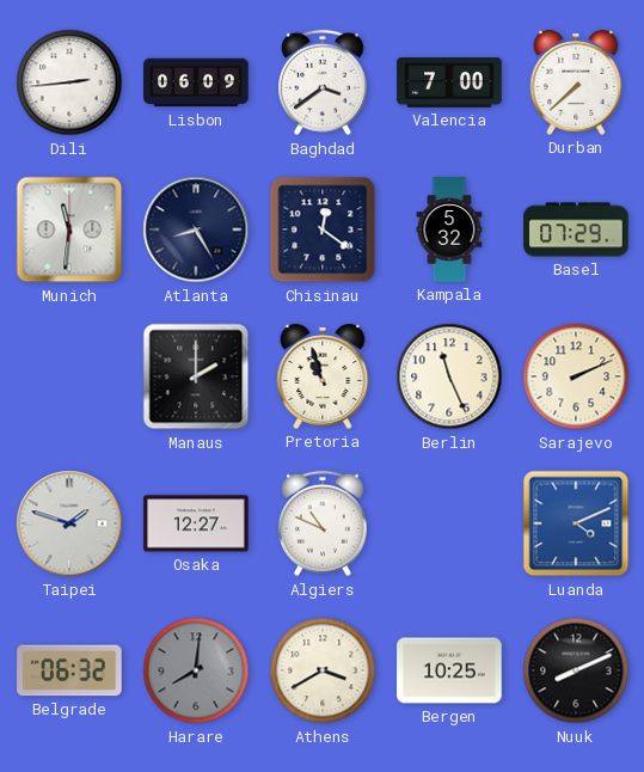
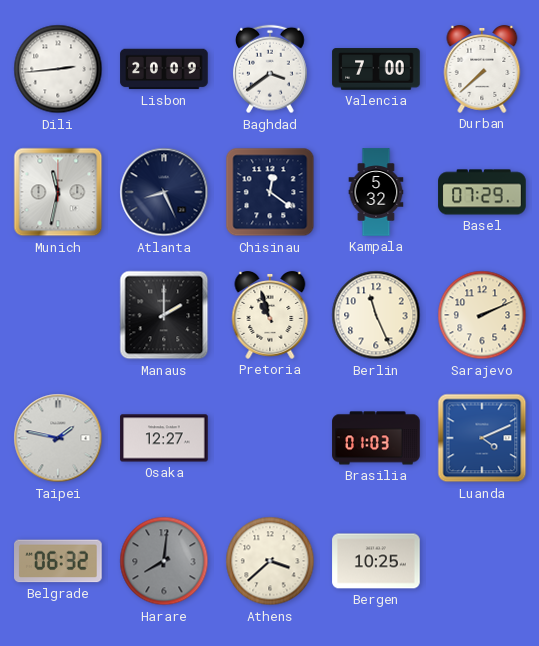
Lisbon: 06:09 -> 20:09 (164, 69)
Munich: 11:31 -> 11:32 (58, 192)
Atlanta: 8:25 -> 8:26 (164, 192)
Taipei: 1:48 -> 1:47 (58, 438)
Algiers: 10:49 -> none (324, 523)
Brasilia: none -> 01:03 (376, 438)
Athens: 3:40 -> 3:38 (270, 561)
Nuuk: 8:11 -> none (576, 670)
